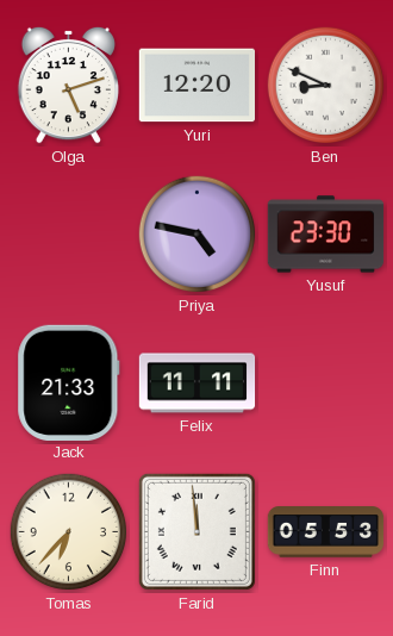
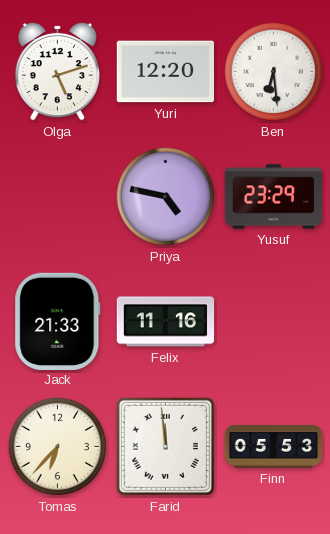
Ben: 8:49 -> 6:29 (274, 72)
Yusuf: 23:30 -> 23:29 (274, 197)
Felix: 11:11 -> 11:16 (166, 322)
